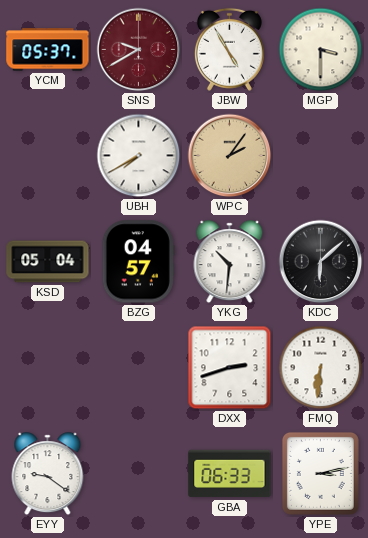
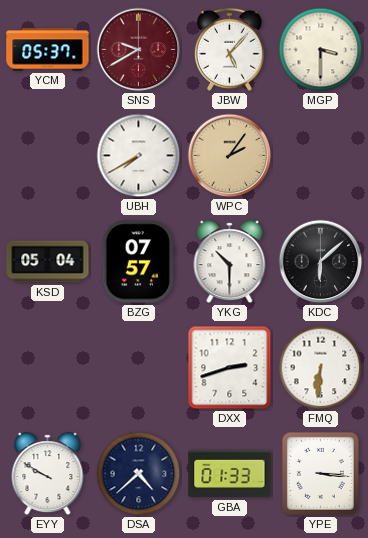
JBW: 4:55 -> 5:07 (229, 49)
BZG: 04:57 -> 07:57 (138, 262)
YKG: 10:31 -> 10:30 (230, 262)
EYY: 9:21 -> 9:50 (48, 474)
DSA: none -> 4:38 (139, 474)
GBA: 06:33 -> 01:33 (230, 474)
YPE: 3:13 -> 3:16 (320, 473)
